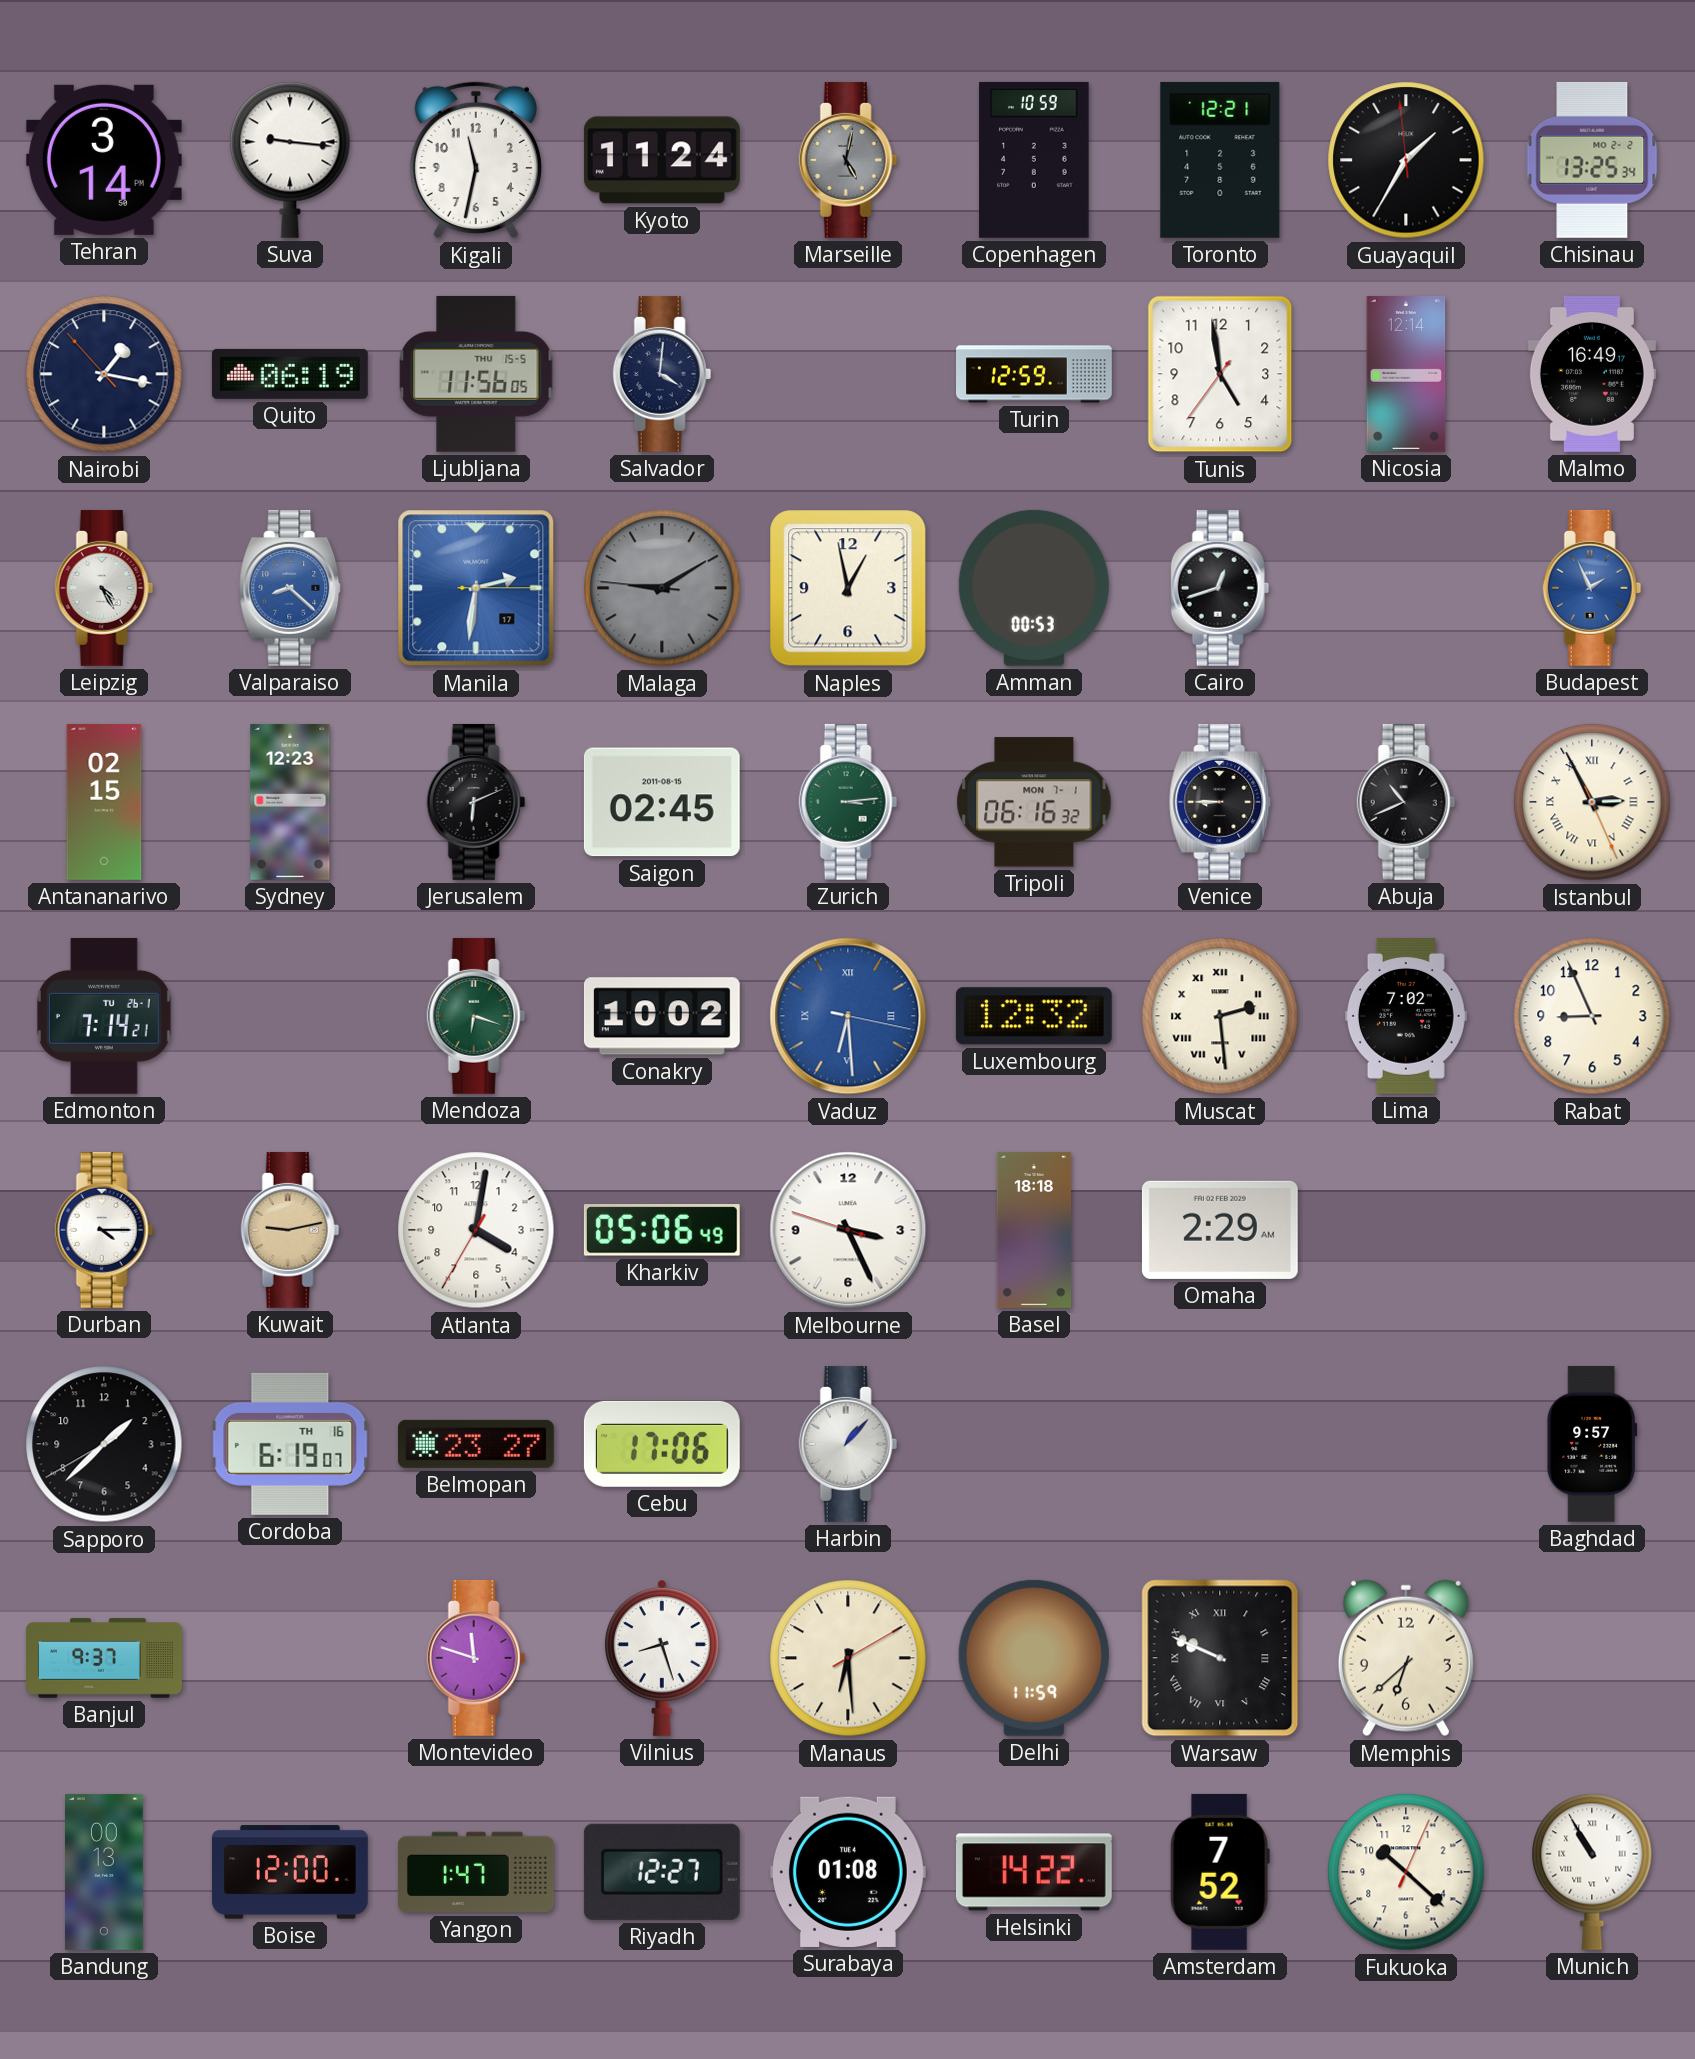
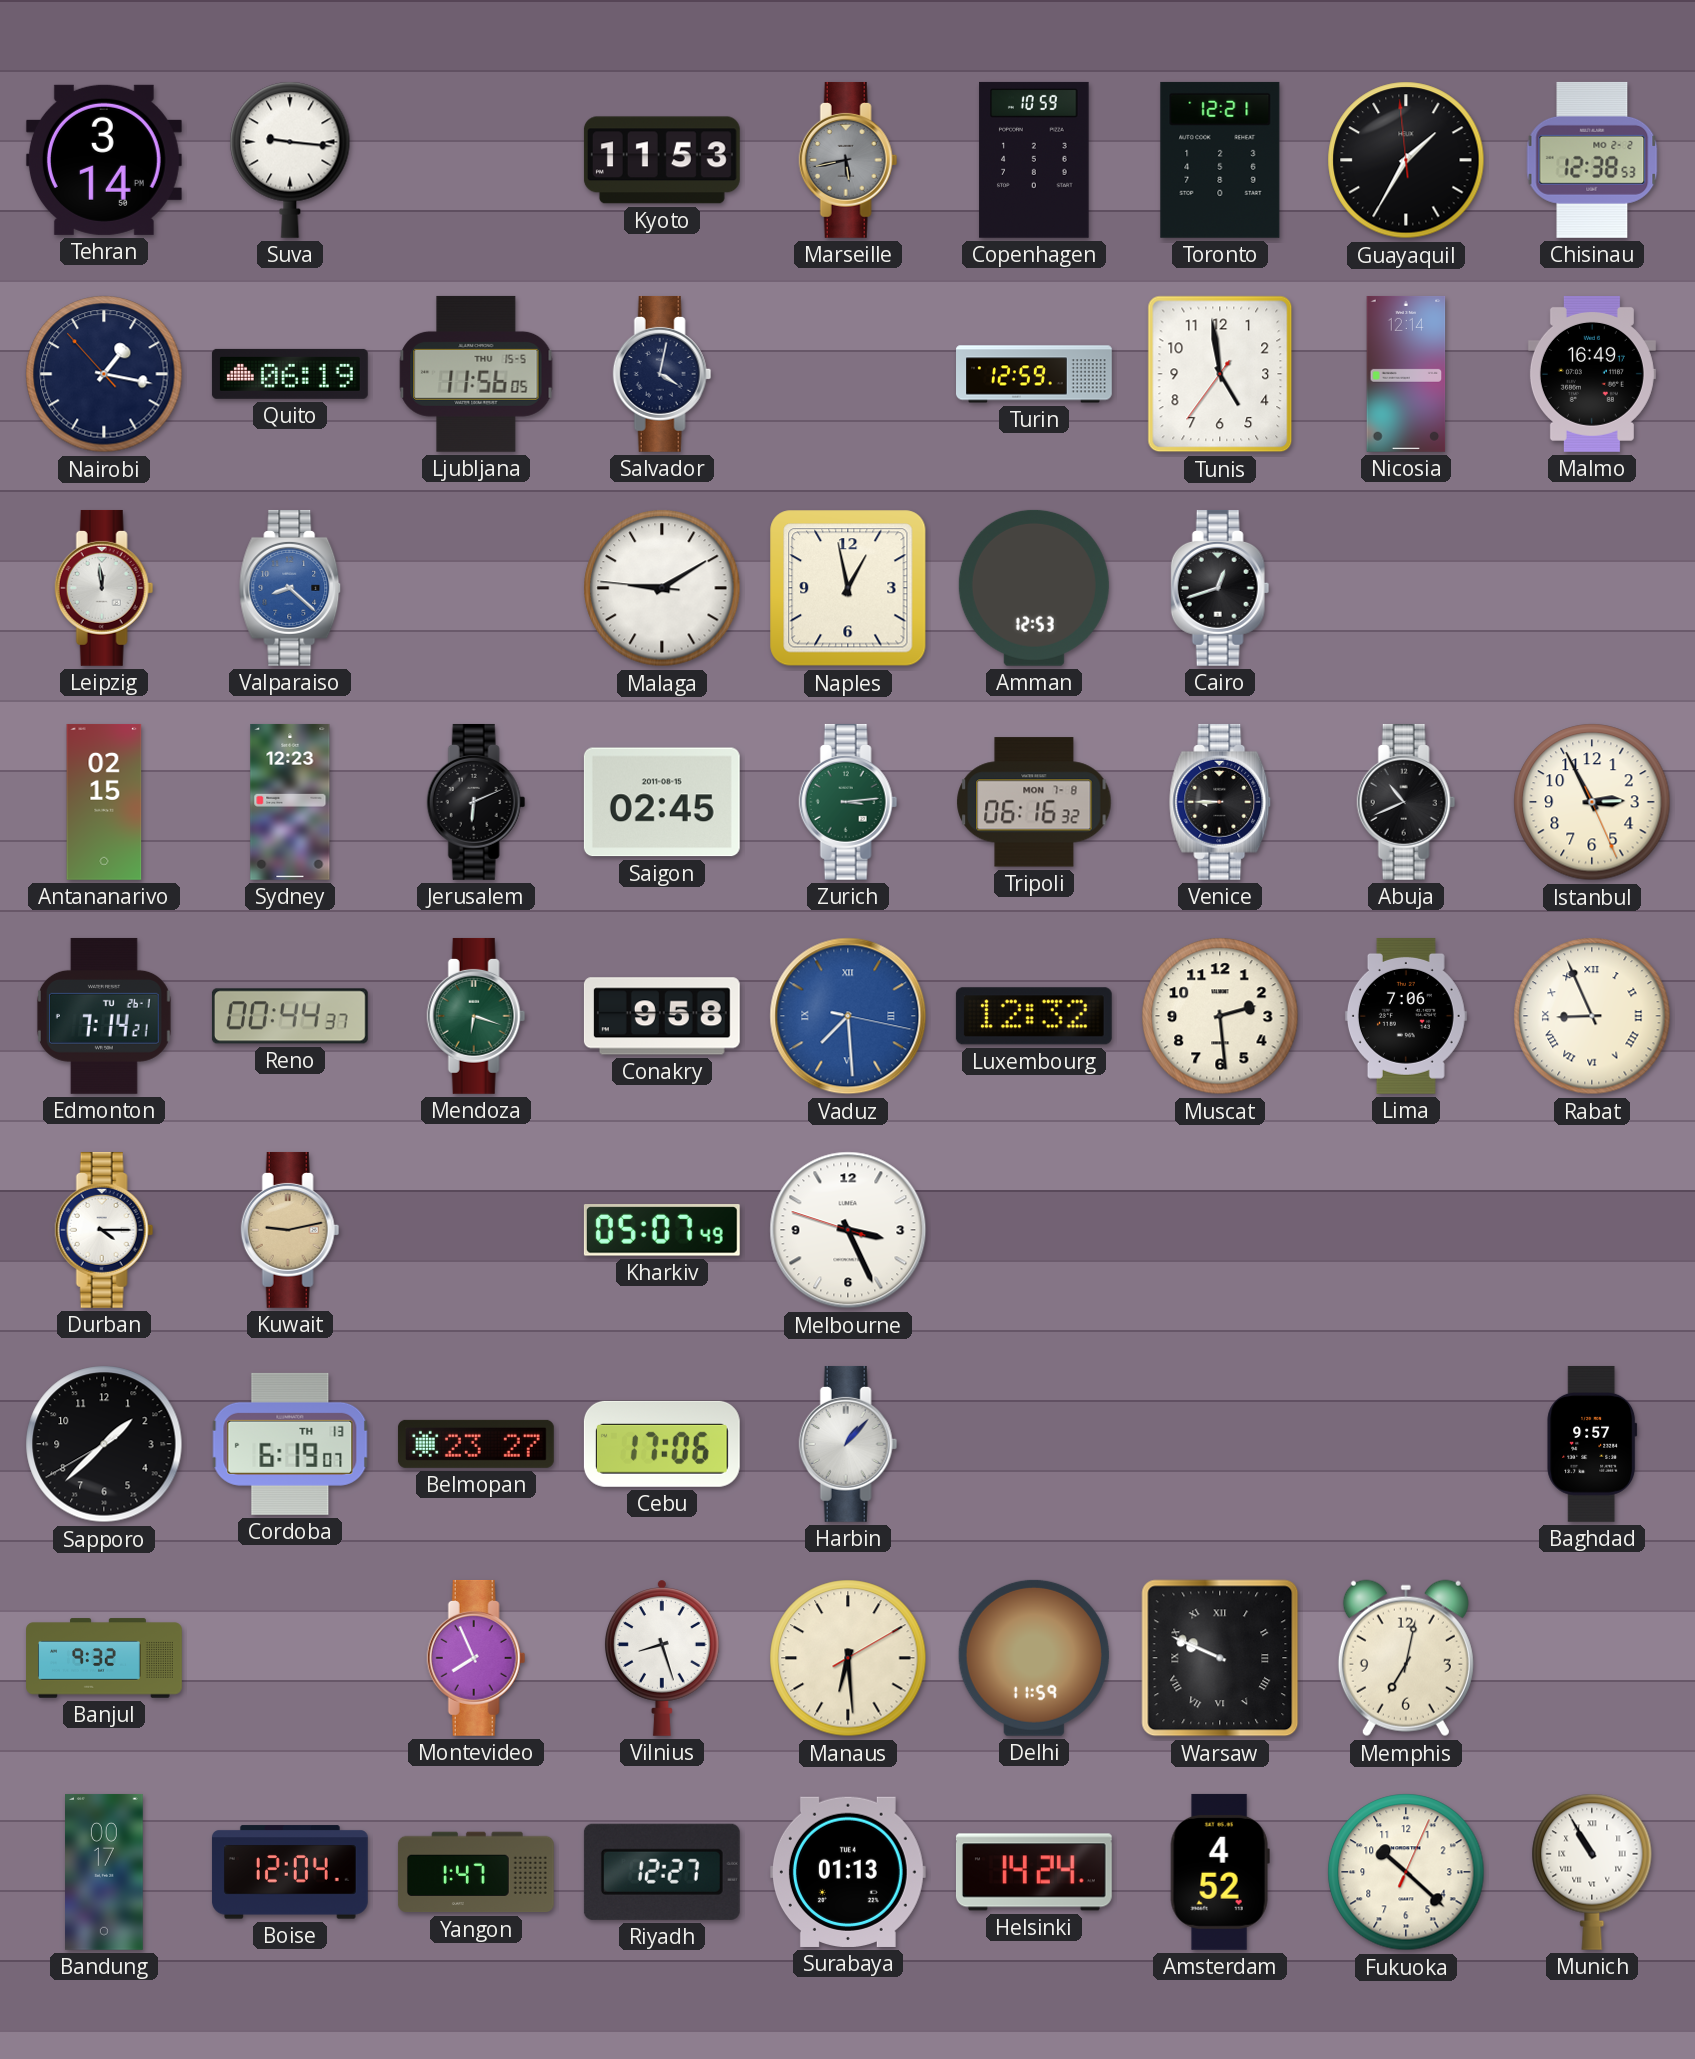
Kigali: 11:32 -> none (476, 160)
Kyoto: 11:24 -> 11:53 (662, 160)
Marseille: 5:02 -> 5:43 (848, 160)
Chisinau: 13:25 -> 12:38 (1592, 160)
Salvador: 4:01 -> 4:02 (662, 374)
Leipzig: 4:25 -> 11:59 (104, 588)
Manila: 2:31 -> none (476, 588)
Malaga dial: grey -> white (662, 588)
Amman: 00:53 -> 12:53 (1034, 588)
Budapest: 1:56 -> none (1592, 588)
Tripoli date: MON 7-1 -> MON 7-8 (1034, 802)
Istanbul numerals: Roman -> Arabic (1592, 802)
Reno: none -> 00:44 (290, 1016)
Conakry: 10:02 -> 9:58 (662, 1016)
Vaduz: 6:29 -> 7:29 (848, 1016)
Muscat numerals: Roman -> Arabic (1220, 1016)
Lima: 7:02 -> 7:06 (1406, 1016)
Rabat numerals: Arabic -> Roman (1592, 1016)
Atlanta: 4:01 -> none (476, 1230)
Kharkiv: 05:06 -> 05:07 (662, 1230)
Basel: 18:18 -> none (1034, 1230)
Omaha: 2:29 -> none (1220, 1230)
Cordoba date: TH 16 -> TH 13 (290, 1444)
Banjul: 9:37 -> 9:32 (104, 1658)
Montevideo: 11:48 -> 7:56 (476, 1658)
Memphis: 6:38 -> 7:02 (1406, 1658)
Bandung: 00:13 -> 00:17 (105, 1872)
Boise: 12:00 -> 12:04 (290, 1872)
Surabaya: 01:08 -> 01:13 (848, 1872)
Helsinki: 14:22 -> 14:24 (1034, 1872)
Amsterdam: 7:52 -> 4:52 (1220, 1872)
